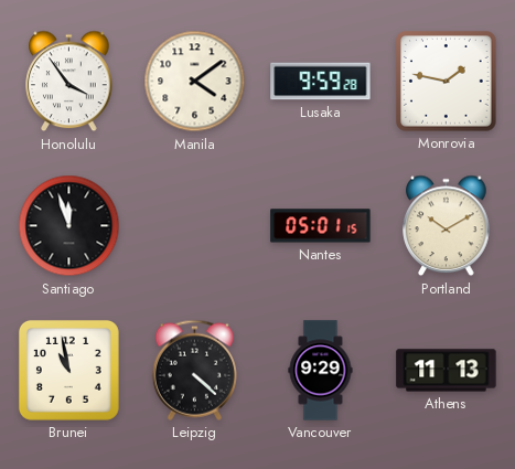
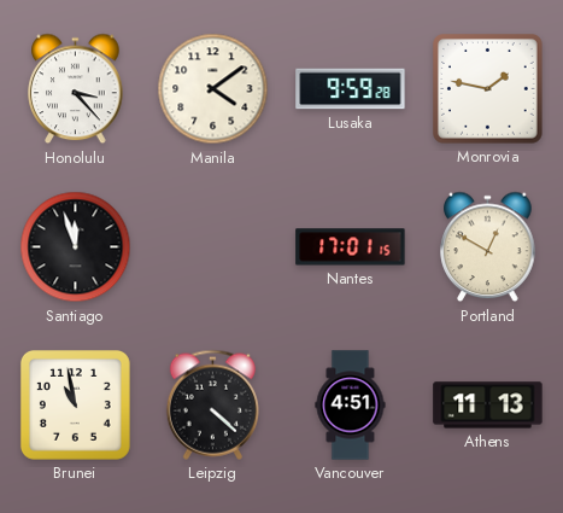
Honolulu: 3:54 -> 3:23 (76, 89)
Nantes: 05:01 -> 17:01 (351, 247)
Portland: 10:10 -> 12:50 (488, 247)
Vancouver: 9:29 -> 4:51 (351, 406)
